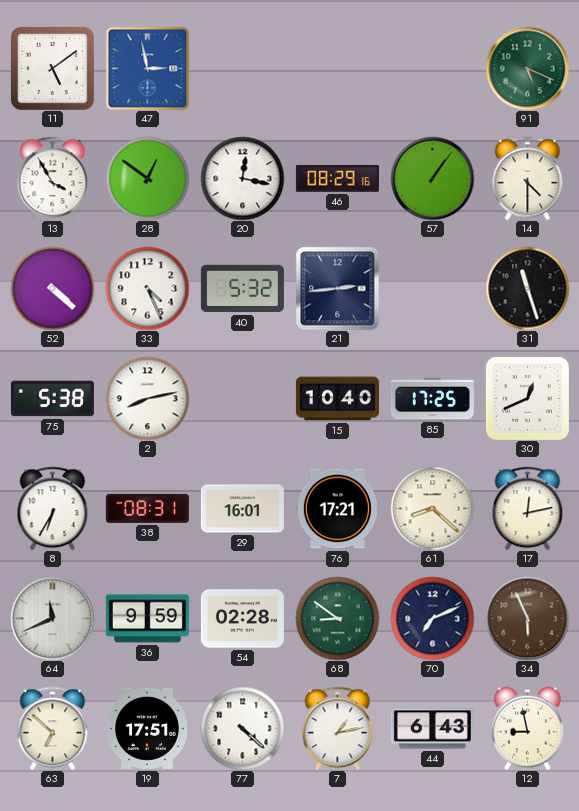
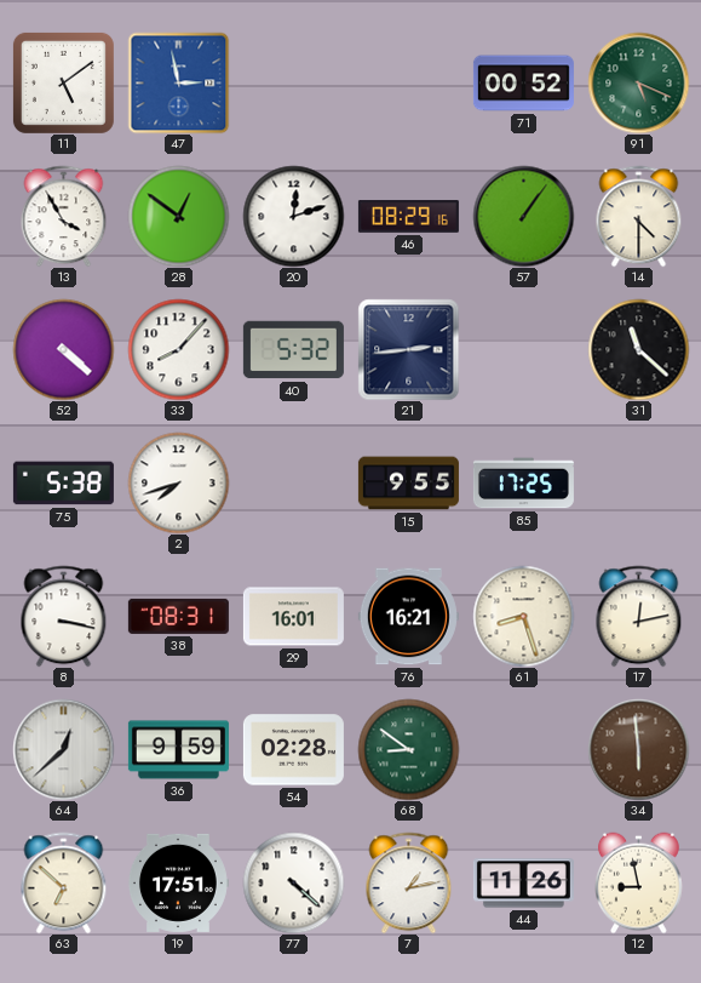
71: none -> 00:52 (523, 84)
20: 12:17 -> 12:12 (293, 216)
33: 4:26 -> 8:07 (178, 349)
31: 11:27 -> 11:22 (638, 349)
2: 8:13 -> 7:42 (178, 482)
15: 10:40 -> 9:55 (408, 484)
30: 12:41 -> none (527, 398)
8: 6:35 -> 3:17 (64, 616)
76: 17:21 -> 16:21 (408, 617)
61: 8:22 -> 8:27 (523, 616)
64: 11:41 -> 12:38 (63, 749)
70: 7:11 -> none (432, 618)
34: 5:56 -> 5:59 (638, 749)
44: 6:43 -> 11:26 (523, 884)
